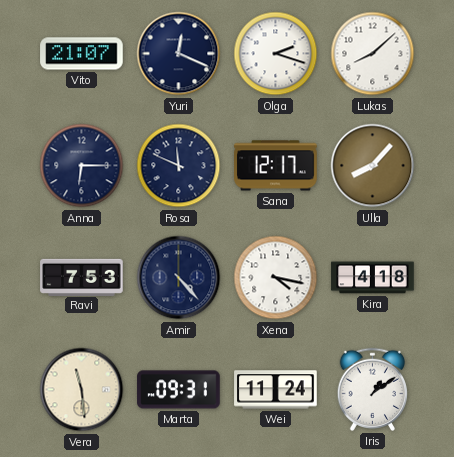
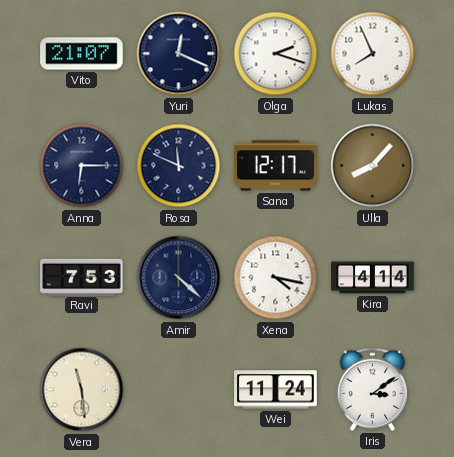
Lukas: 8:08 -> 7:56 (373, 54)
Amir: 4:23 -> 4:22 (179, 278)
Kira: 4:18 -> 4:14 (373, 278)
Marta: 09:31 -> none (179, 390)
Iris: 1:09 -> 3:09 (373, 389)
